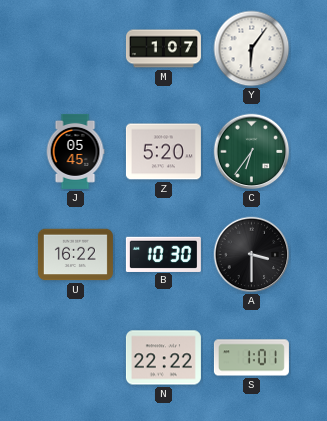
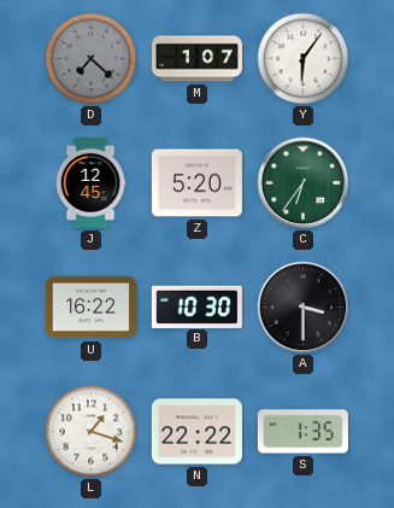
D: none -> 7:22 (92, 59)
J: 05:45 -> 12:45 (90, 182)
L: none -> 1:18 (92, 432)
S: 1:01 -> 1:35 (302, 432)
